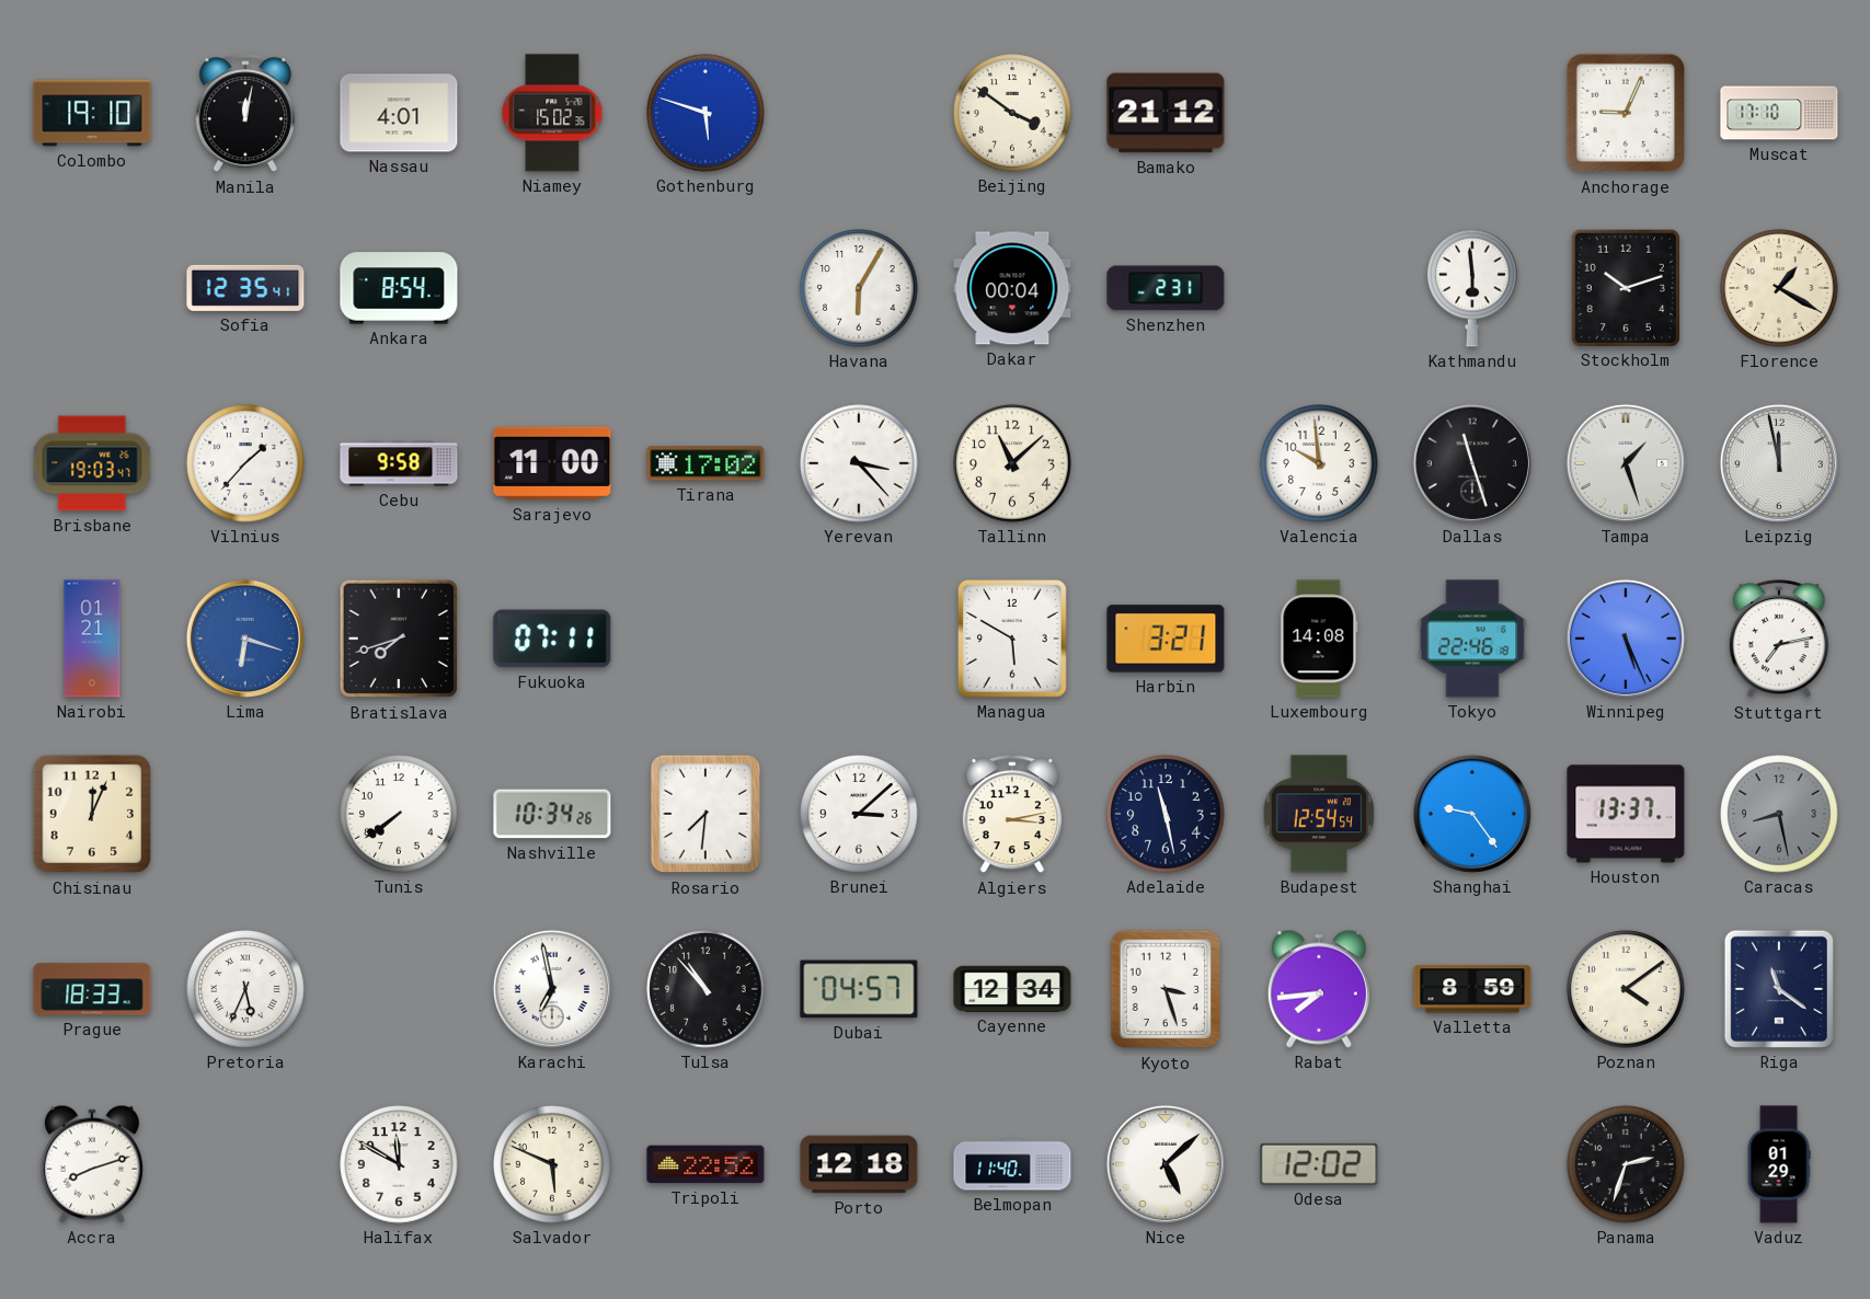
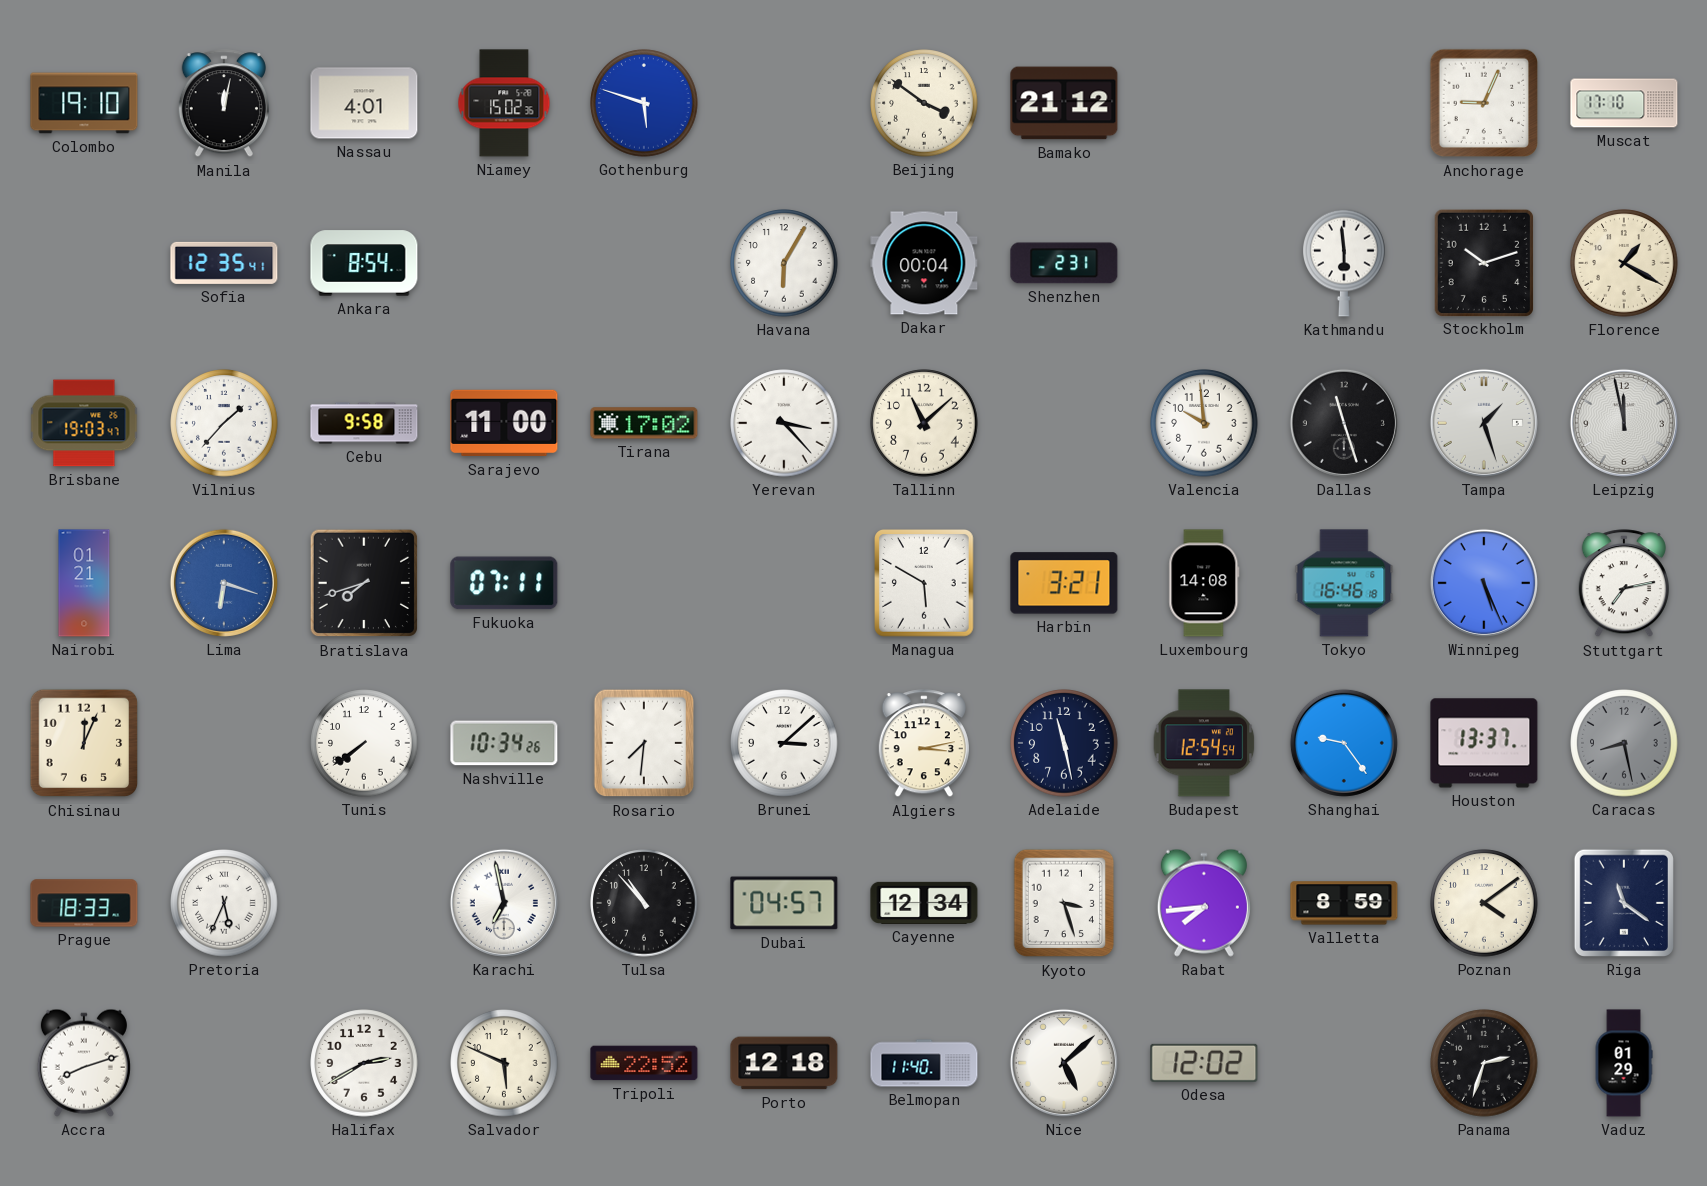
Tokyo: 22:46 -> 16:46 (1344, 583)
Halifax: 11:50 -> 2:40 (364, 1063)
